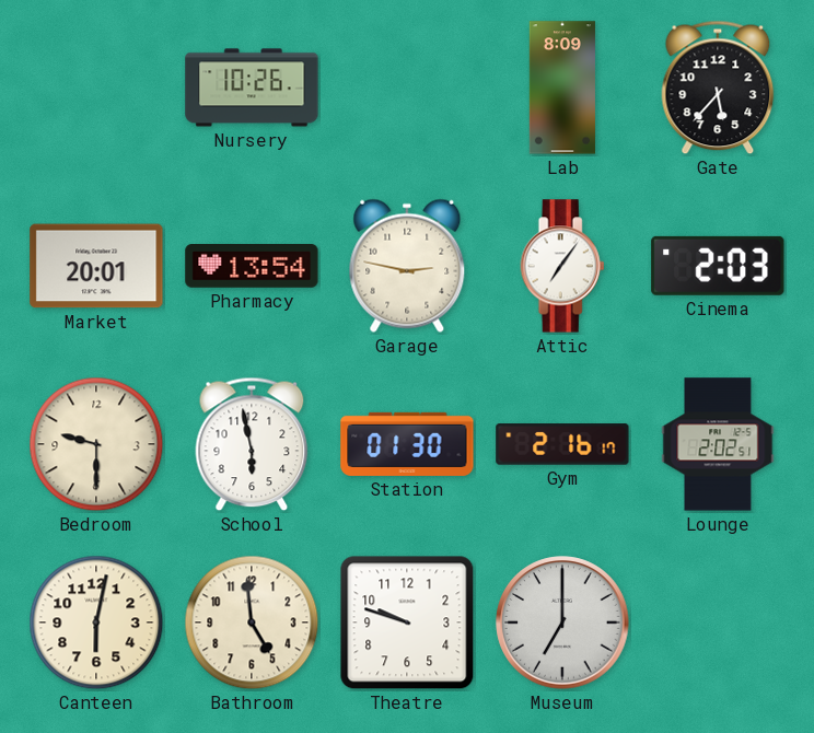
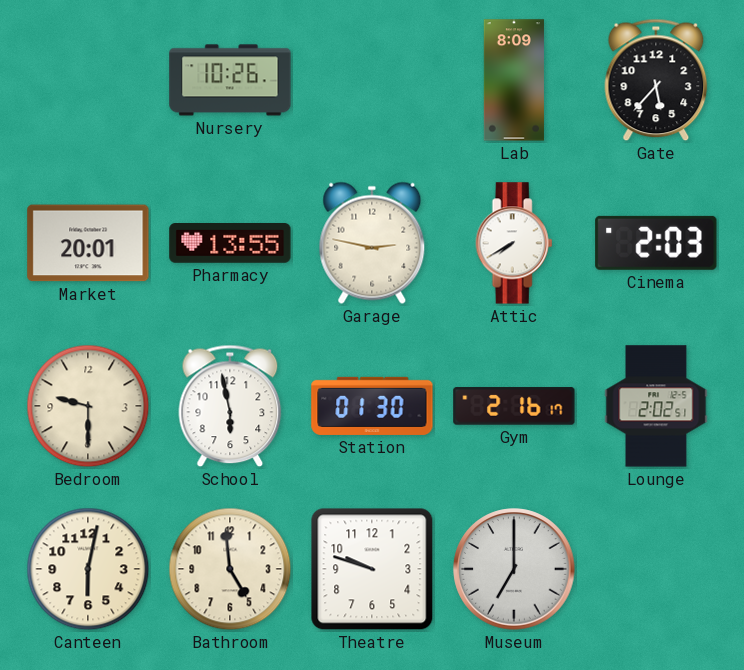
Pharmacy: 13:54 -> 13:55 (230, 244)
Attic: 7:06 -> 7:40 (514, 243)
